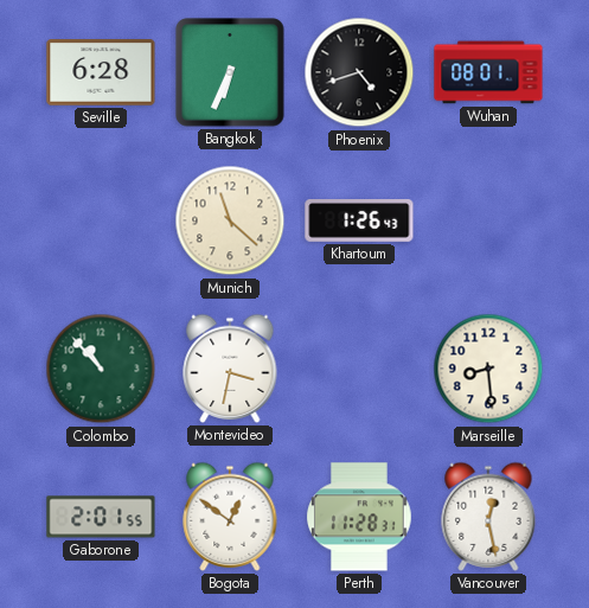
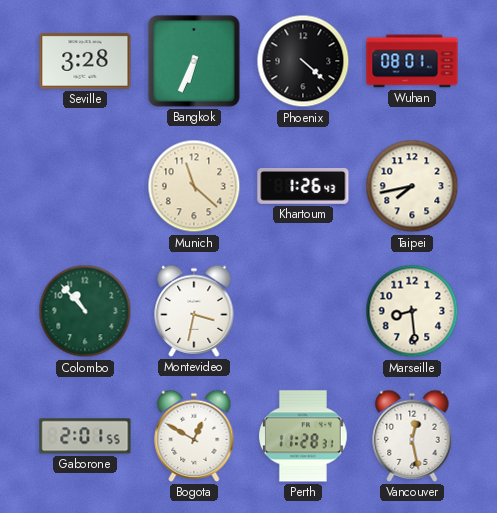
Seville: 6:28 -> 3:28 (85, 61)
Phoenix: 4:42 -> 4:22 (303, 61)
Taipei: none -> 7:43 (412, 186)
Bogota: 12:51 -> 12:50 (194, 436)
